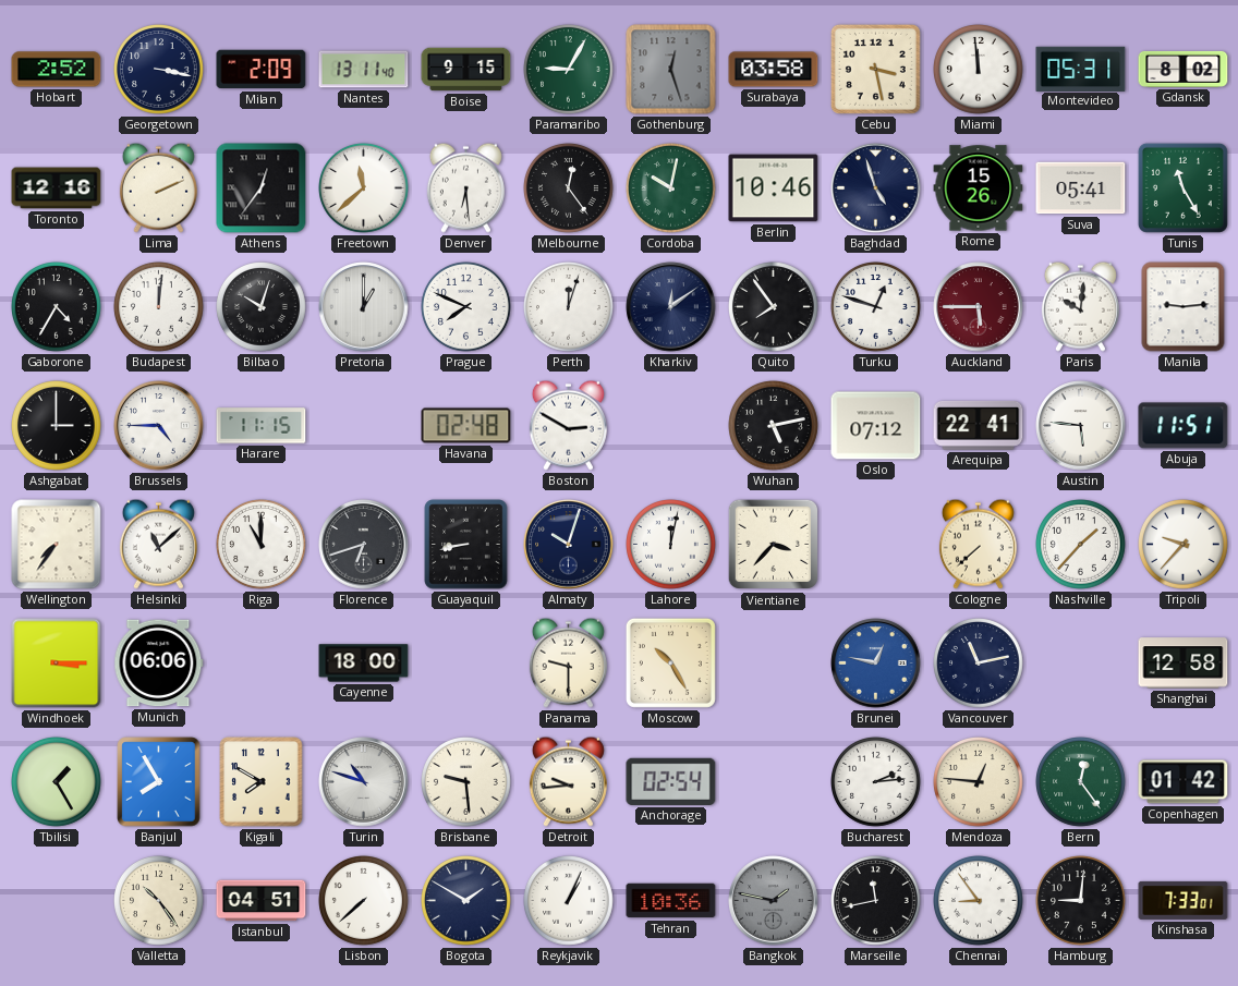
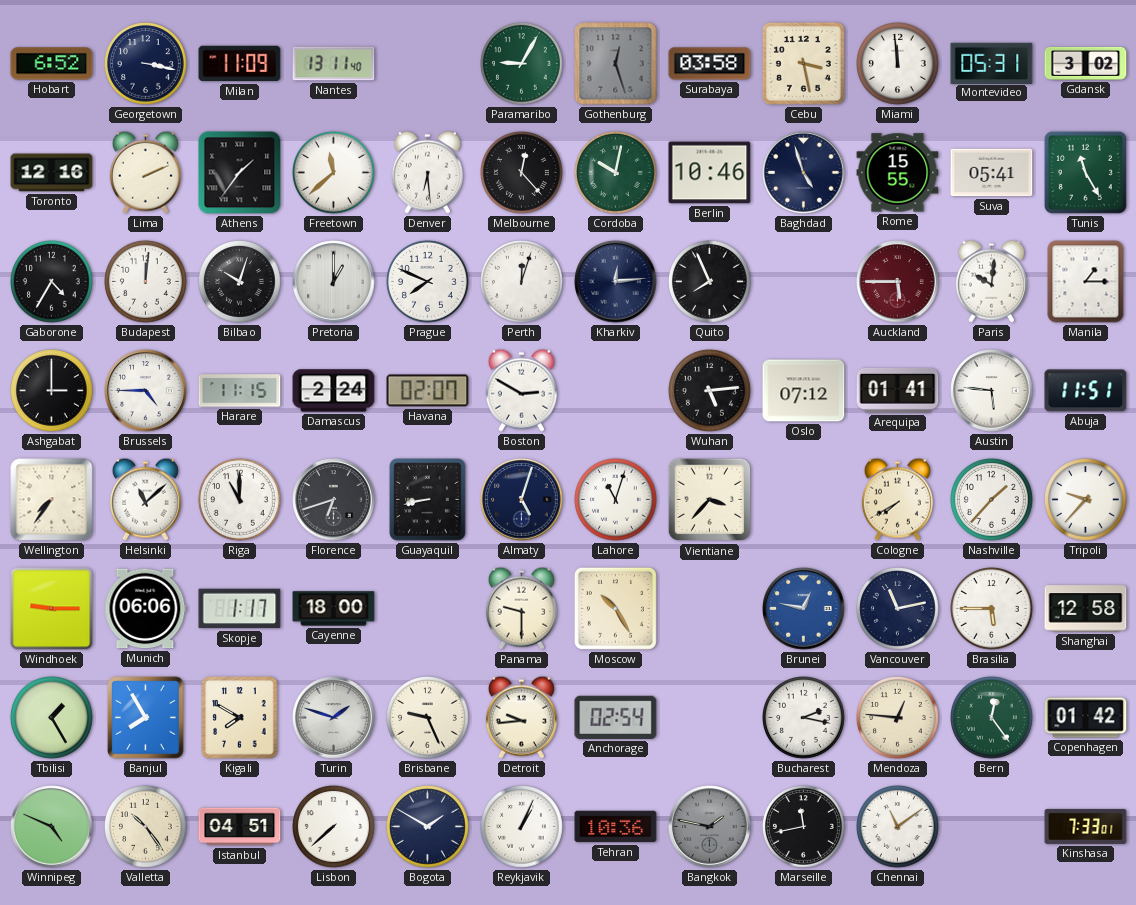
Hobart: 2:52 -> 6:52 (52, 64)
Milan: 2:09 -> 11:09 (240, 64)
Boise: 9:15 -> none (466, 70)
Gdansk: 8:02 -> 3:02 (1086, 63)
Athens: 12:36 -> 1:36 (240, 173)
Melbourne: 12:24 -> 12:23 (522, 173)
Rome: 15:26 -> 15:55 (898, 173)
Kharkiv: 12:09 -> 12:14 (616, 282)
Quito: 7:54 -> 7:56 (710, 282)
Turku: 12:48 -> none (876, 307)
Manila: 9:14 -> 1:15 (1086, 282)
Damascus: none -> 2:24 (334, 391)
Havana: 02:48 -> 02:07 (428, 391)
Wuhan: 5:13 -> 5:14 (710, 391)
Arequipa: 22:41 -> 01:41 (898, 390)
Almaty: 10:03 -> 5:03 (522, 500)
Lahore: 12:02 -> 11:03 (616, 500)
Cologne: 7:38 -> 7:40 (897, 499)
Windhoek: 3:15 -> 9:15 (52, 609)
Skopje: none -> 1:17 (240, 609)
Brasilia: none -> 5:45 (992, 609)
Turin: 10:48 -> 1:48 (334, 718)
Brisbane: 9:29 -> 9:26 (428, 718)
Bucharest: 2:14 -> 2:17 (804, 718)
Winnipeg: none -> 4:49 (52, 827)
Chennai: 8:54 -> 11:09 (898, 827)
Hamburg: 9:01 -> none (1081, 901)
